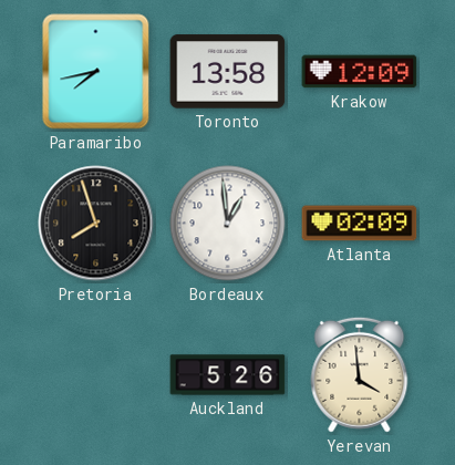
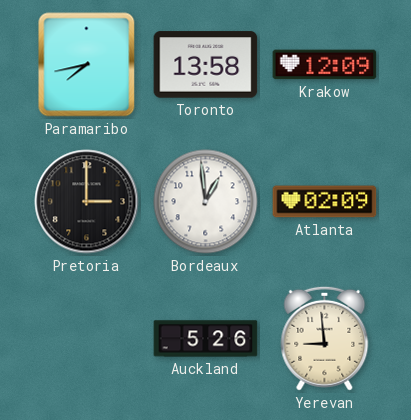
Pretoria: 7:57 -> 3:00 (87, 202)
Yerevan: 3:59 -> 8:59 (325, 338)
